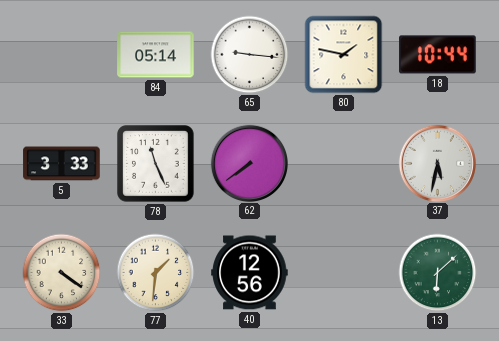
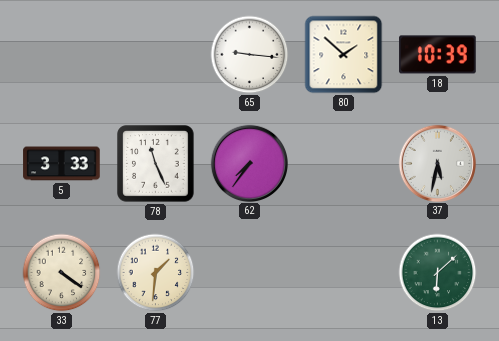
84: 05:14 -> none (156, 55)
80: 1:47 -> 1:52 (344, 55)
18: 10:44 -> 10:39 (438, 55)
62: 7:39 -> 7:36 (249, 163)
40: 12:56 -> none (250, 273)
